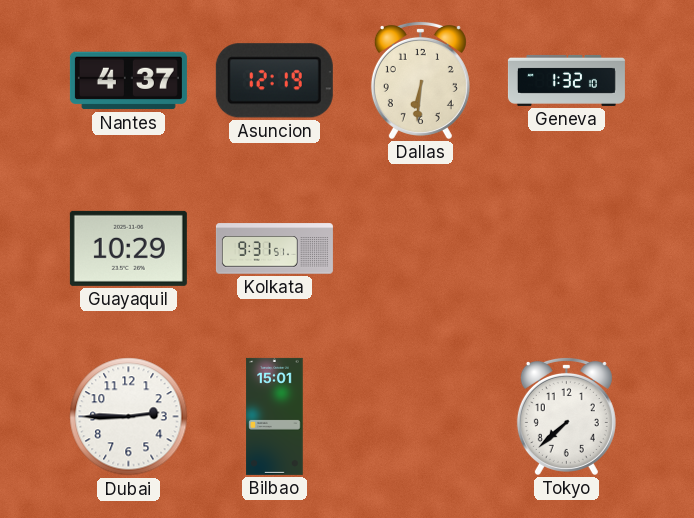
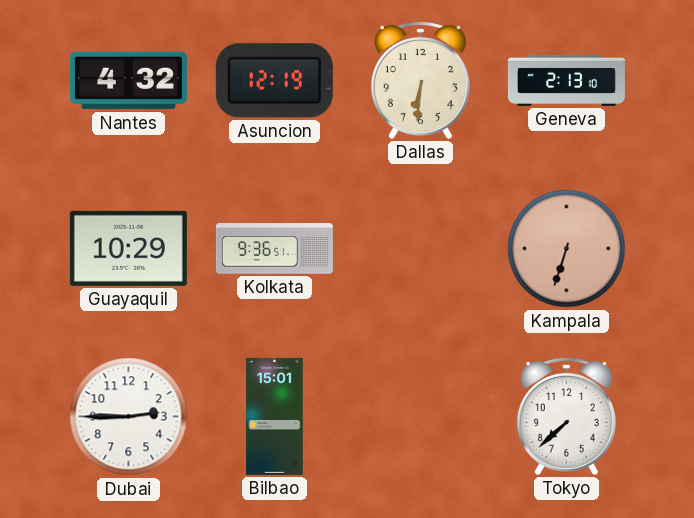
Nantes: 4:37 -> 4:32 (128, 81)
Geneva: 1:32 -> 2:13 (566, 80)
Kolkata: 9:31 -> 9:36 (274, 249)
Kampala: none -> 6:33 (567, 249)
